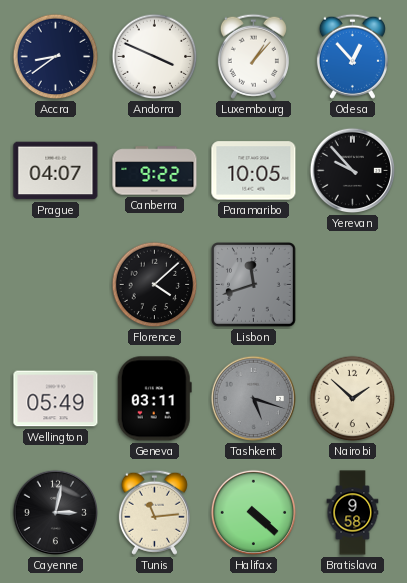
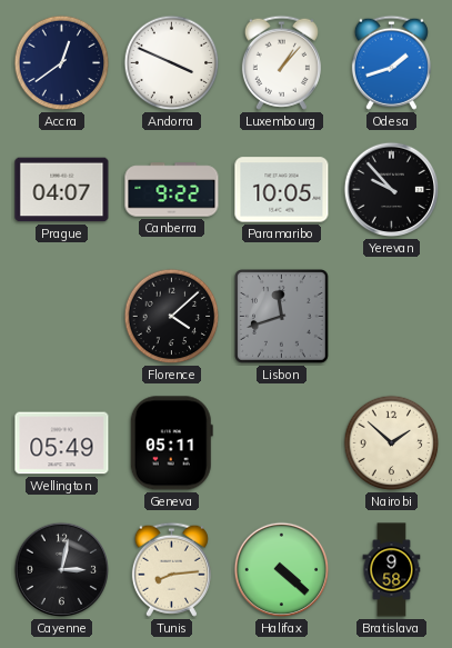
Accra: 8:39 -> 12:39 (62, 63)
Odesa: 12:53 -> 1:42 (391, 62)
Geneva: 03:11 -> 05:11 (171, 443)
Tashkent: 5:18 -> none (254, 399)
Tunis: 11:14 -> 8:14 (171, 569)
